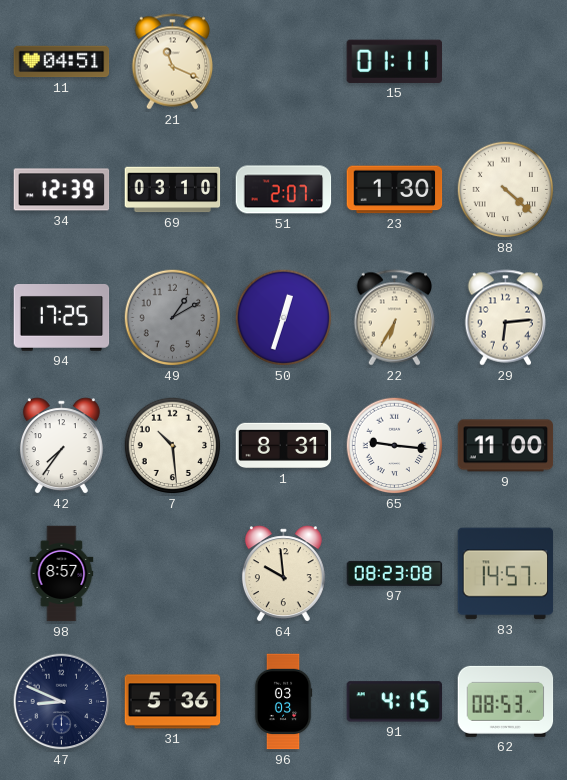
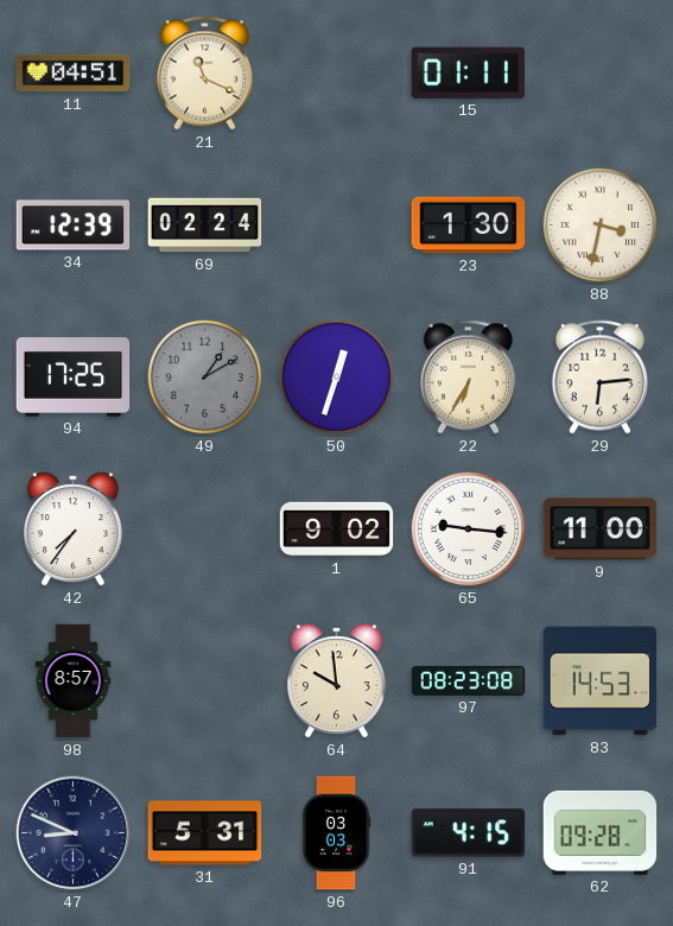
69: 03:10 -> 02:24 (205, 226)
51: 2:07 -> none (284, 190)
88: 4:22 -> 3:32 (601, 226)
7: 10:29 -> none (173, 446)
1: 8:31 -> 9:02 (337, 529)
83: 14:57 -> 14:53 (601, 681)
31: 5:36 -> 5:31 (205, 833)
62: 08:53 -> 09:28 (601, 832)
